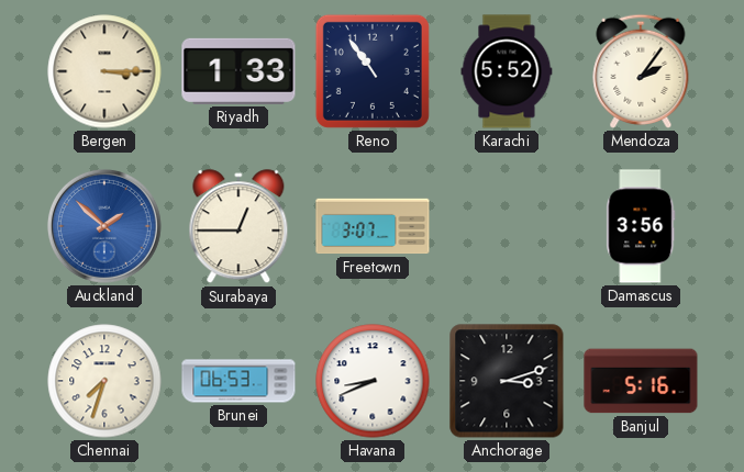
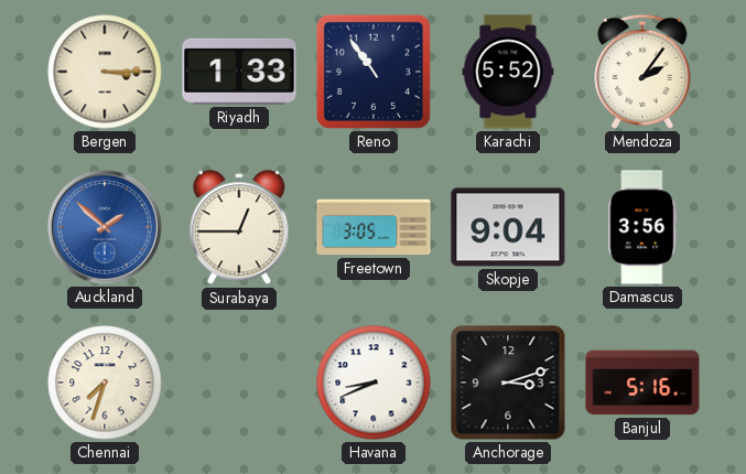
Freetown: 3:07 -> 3:05 (374, 227)
Skopje: none -> 9:04 (508, 227)
Brunei: 06:53 -> none (238, 381)
